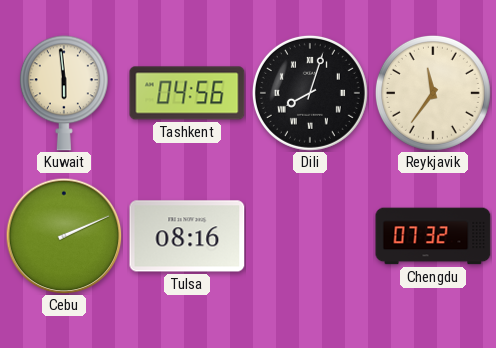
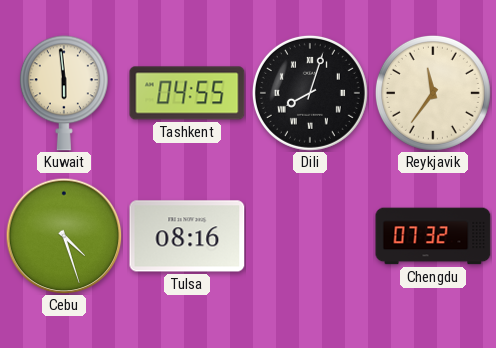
Tashkent: 04:56 -> 04:55 (187, 93)
Cebu: 2:11 -> 4:27 (64, 236)
